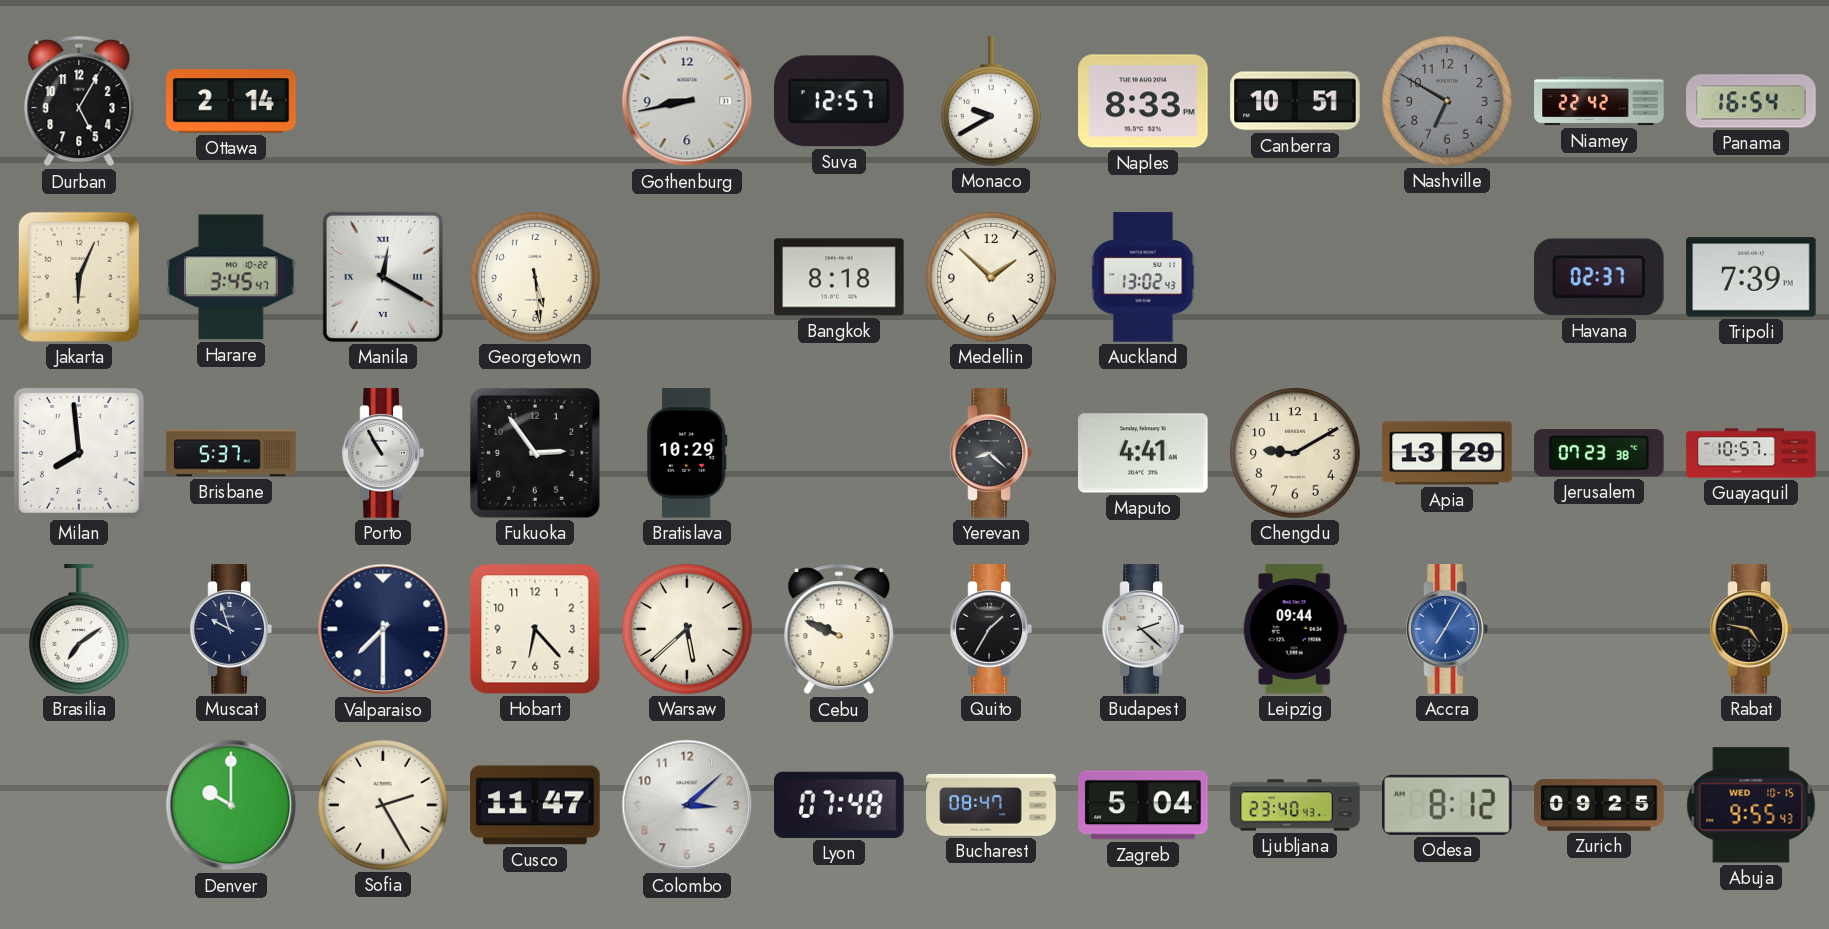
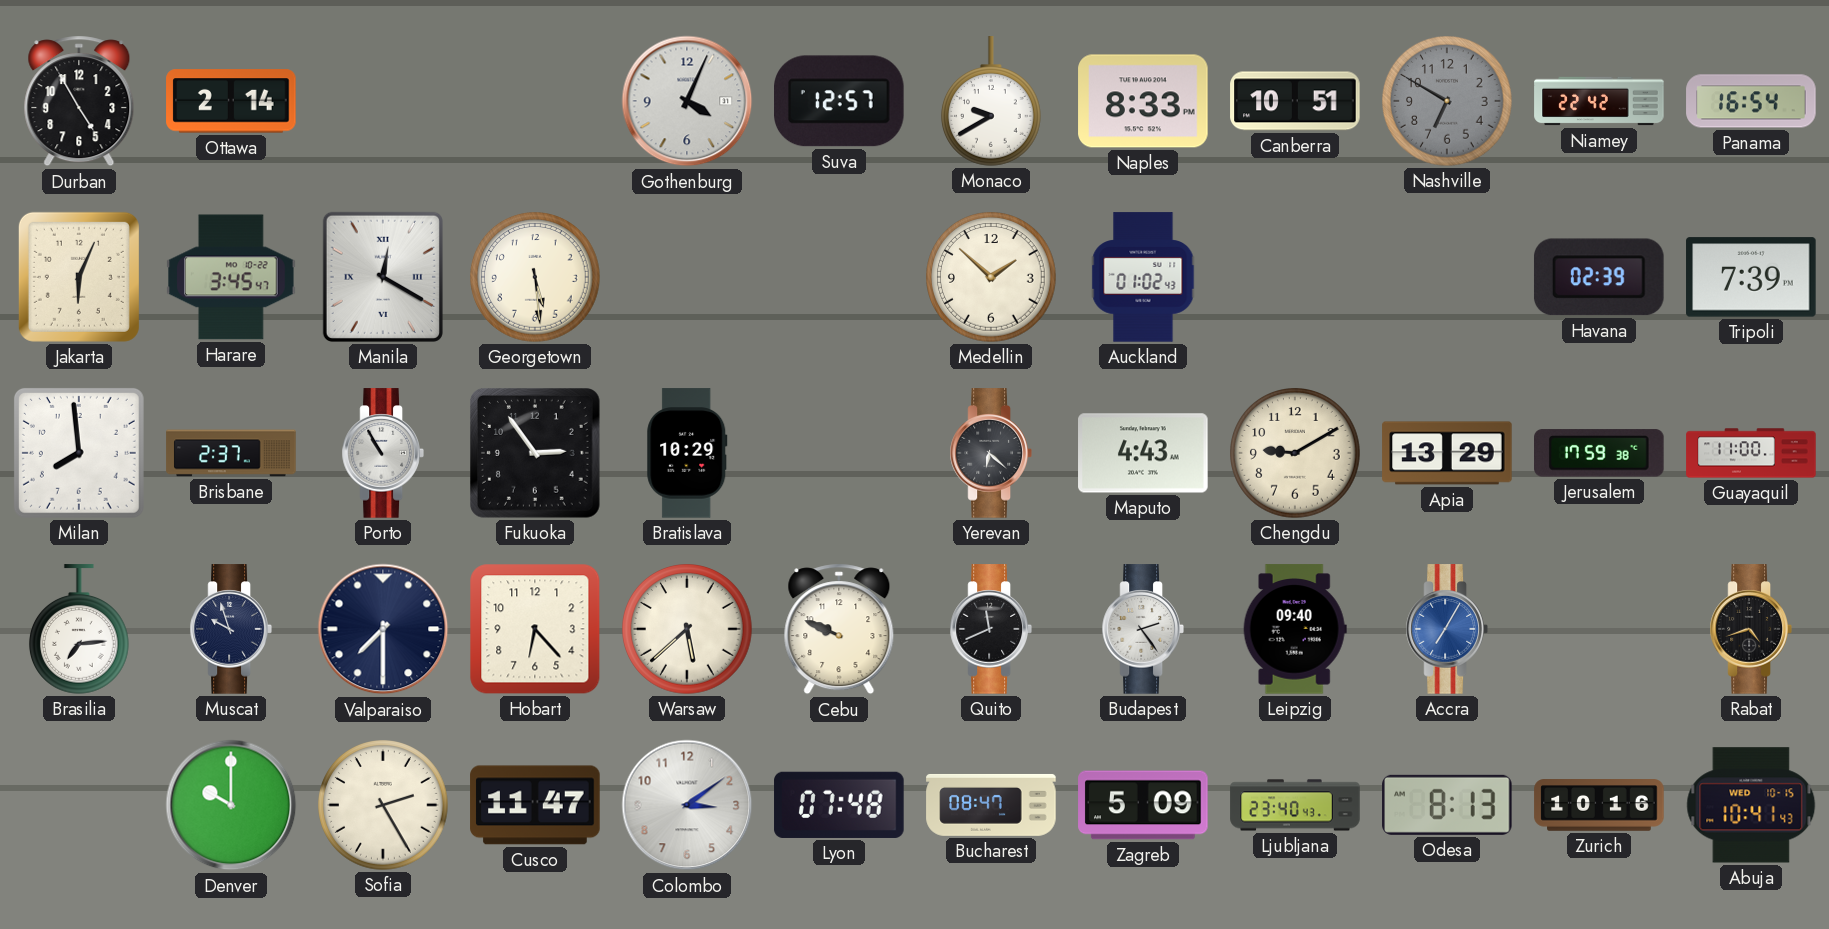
Durban: 5:05 -> 4:55 (79, 101)
Gothenburg: 8:43 -> 4:04 (687, 101)
Bangkok: 8:18 -> none (839, 277)
Auckland: 13:02 -> 01:02 (1143, 277)
Havana: 02:37 -> 02:39 (1599, 277)
Brisbane: 5:37 -> 2:37 (231, 453)
Yerevan: 8:22 -> 6:22 (991, 453)
Maputo: 4:41 -> 4:43 (1143, 453)
Jerusalem: 07:23 -> 17:59 (1600, 453)
Guayaquil: 10:57 -> 11:00 (1751, 453)
Brasilia: 7:09 -> 7:14 (79, 629)
Quito: 1:35 -> 11:41 (991, 629)
Budapest: 2:22 -> 2:24 (1143, 629)
Leipzig: 09:44 -> 09:40 (1295, 629)
Rabat: 4:47 -> 4:42 (1751, 629)
Colombo: 3:08 -> 3:09 (687, 805)
Zagreb: 5:04 -> 5:09 (1143, 805)
Odesa: 8:12 -> 8:13 (1447, 805)
Zurich: 09:25 -> 10:16 (1599, 805)
Abuja: 9:55 -> 10:41 (1751, 805)
